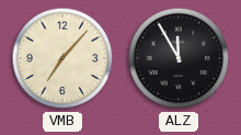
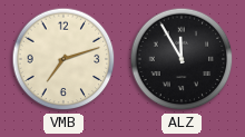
VMB: 7:07 -> 7:12 (63, 59)
